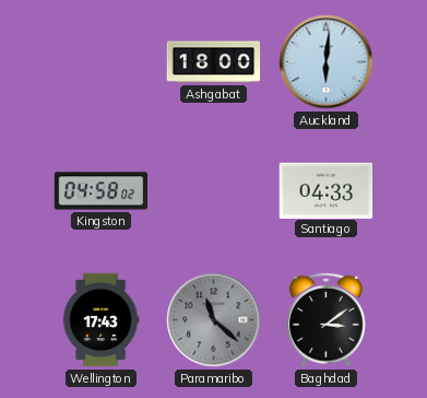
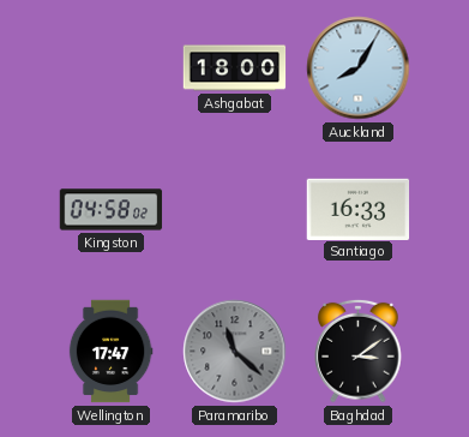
Auckland: 6:01 -> 8:05 (359, 68)
Santiago: 04:33 -> 16:33 (359, 209)
Wellington: 17:43 -> 17:47 (110, 352)
